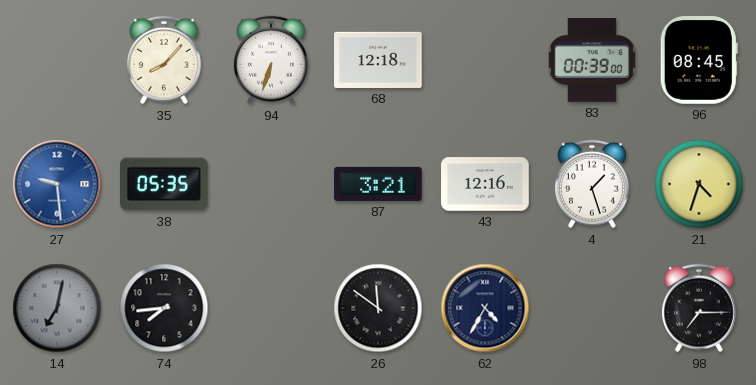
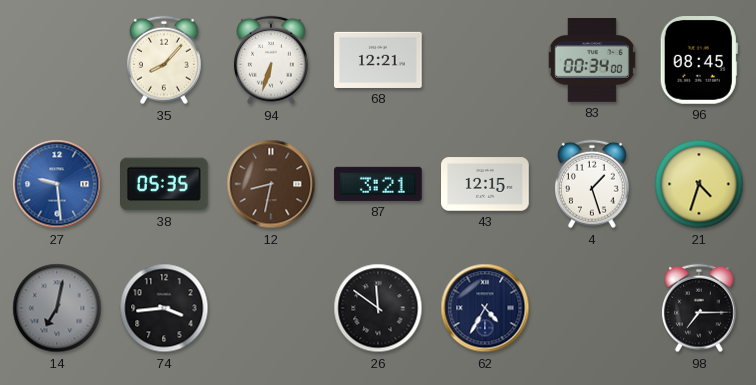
68: 12:18 -> 12:21 (378, 60)
83: 00:39 -> 00:34 (592, 61)
12: none -> 8:32 (271, 184)
43: 12:16 -> 12:15 (485, 184)
74: 7:44 -> 3:44 (164, 308)
